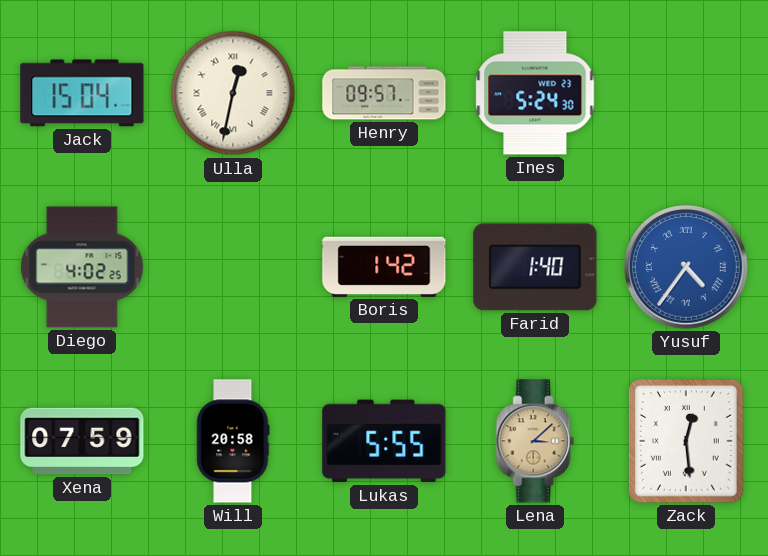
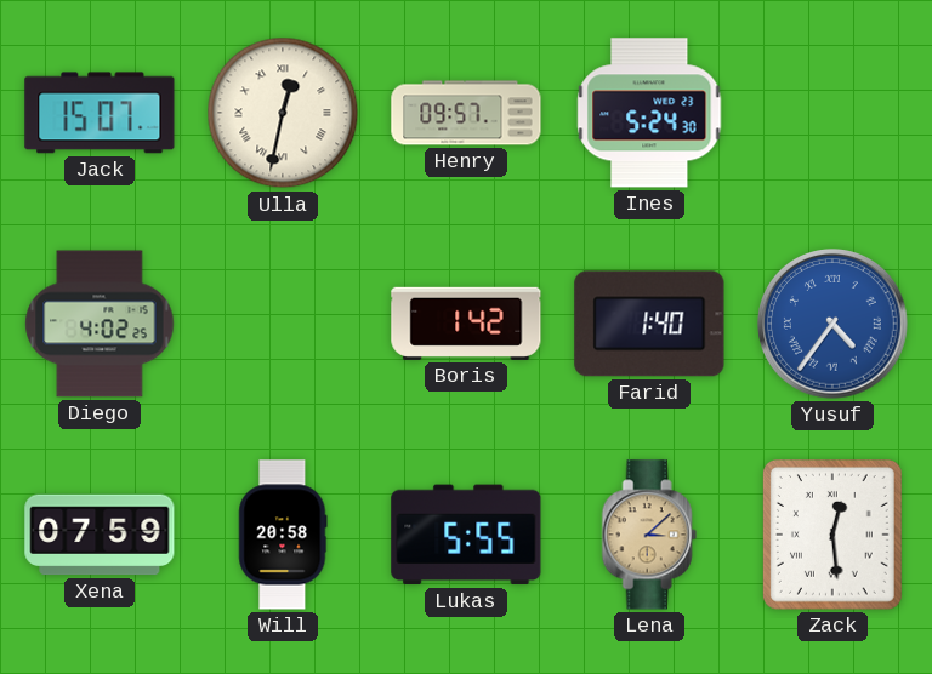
Jack: 15:04 -> 15:07 (100, 113)
